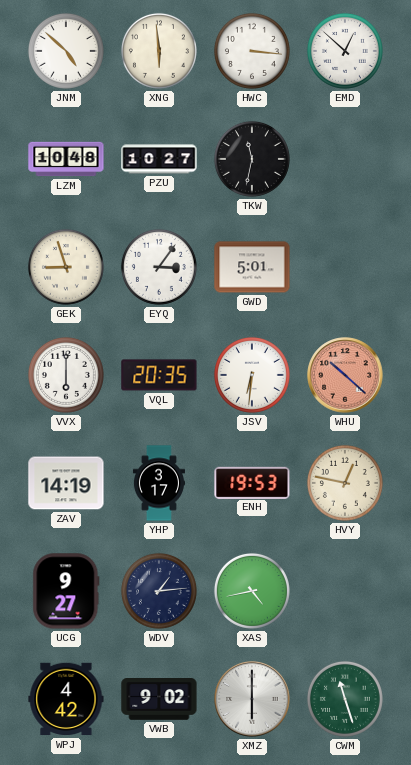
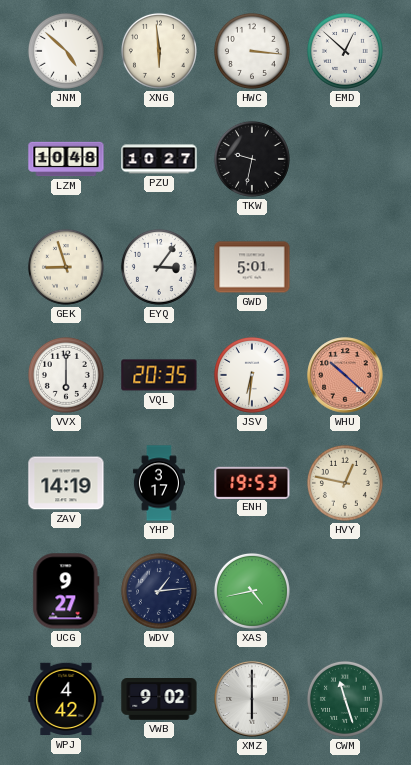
TKW: 11:32 -> 9:32 (252, 159)
